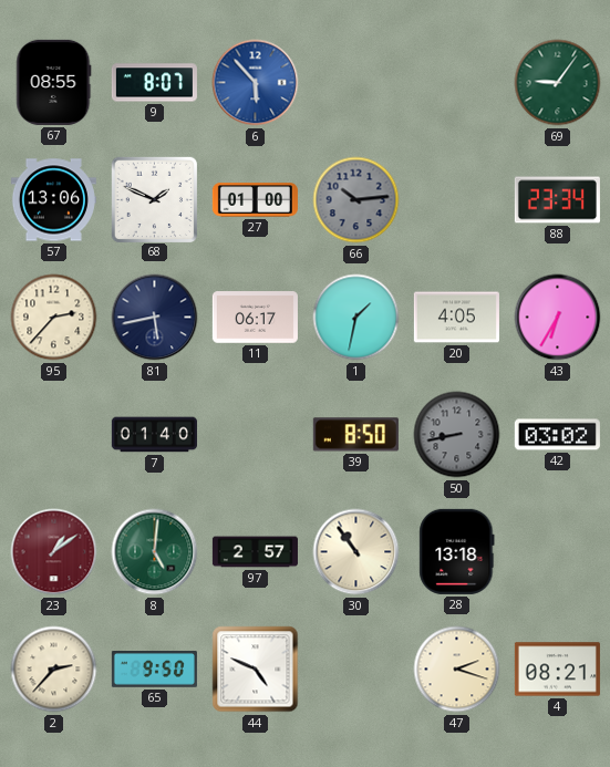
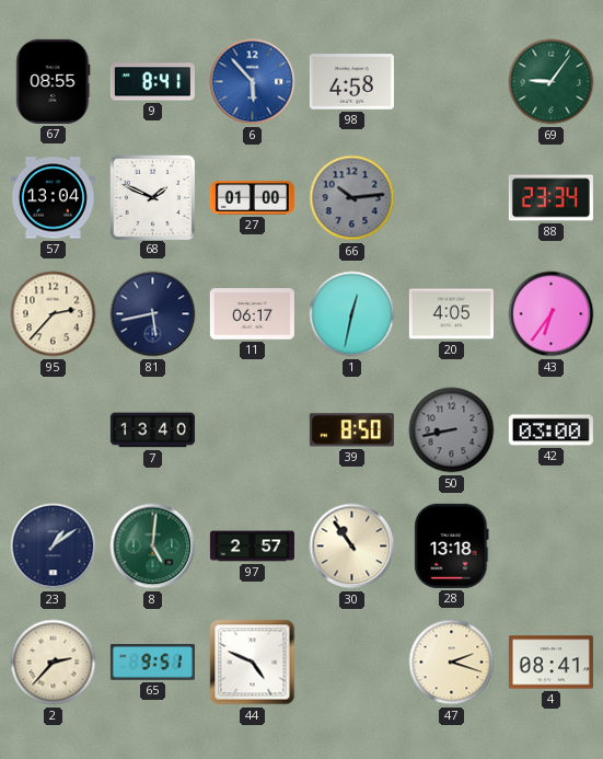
9: 8:07 -> 8:41 (152, 82)
98: none -> 4:58 (351, 82)
57: 13:06 -> 13:04 (53, 198)
1: 1:32 -> 12:32 (352, 314)
43: 6:35 -> 6:36 (552, 314)
7: 01:40 -> 13:40 (152, 430)
42: 03:02 -> 03:00 (550, 430)
23 dial: burgundy -> navy (54, 547)
65: 9:50 -> 9:51 (152, 663)
4: 08:21 -> 08:41 (550, 663)
